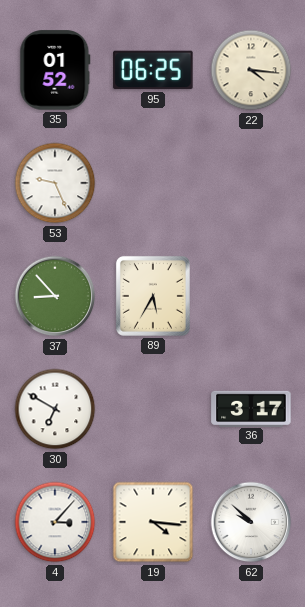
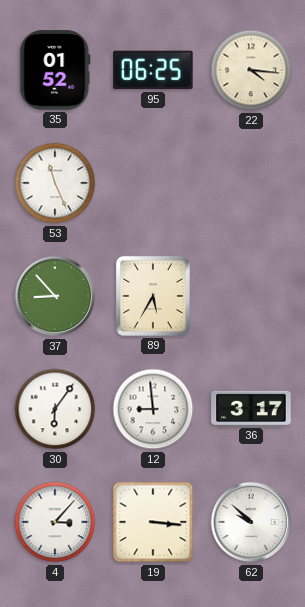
53: 9:26 -> 11:26 (55, 183)
30: 6:50 -> 6:06 (55, 409)
12: none -> 8:59 (153, 409)
19: 4:16 -> 3:16 (153, 522)
